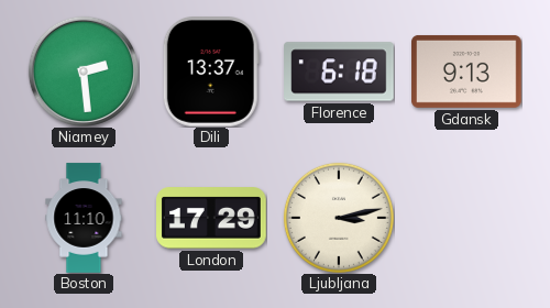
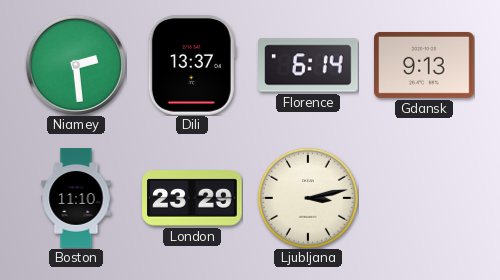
Florence: 6:18 -> 6:14 (308, 65)
London: 17:29 -> 23:29 (192, 198)
